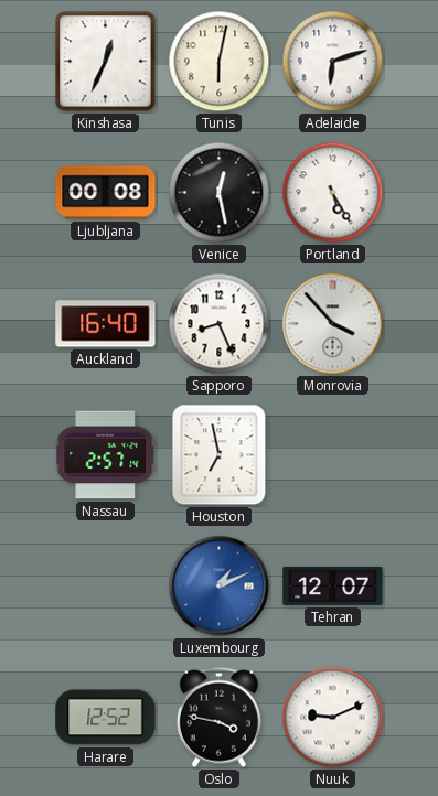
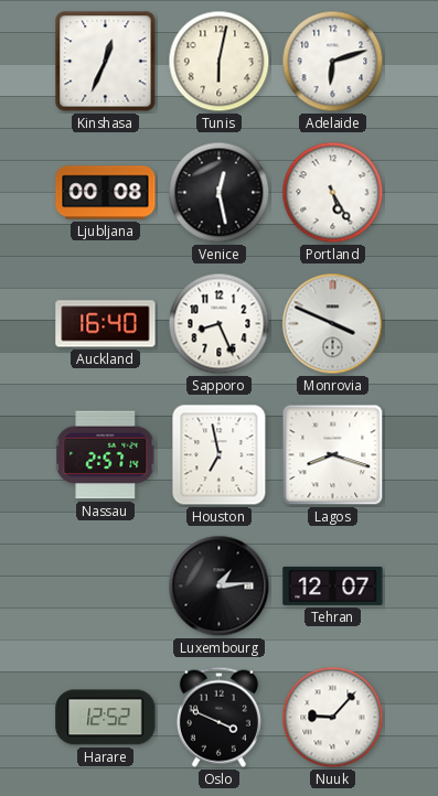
Monrovia: 3:53 -> 3:49 (333, 324)
Lagos: none -> 8:18 (333, 455)
Luxembourg: 1:11 -> 1:14 (220, 587)
Luxembourg dial: blue -> black (220, 587)
Oslo: 3:47 -> 3:49 (218, 717)
Nuuk: 9:11 -> 9:07 (333, 718)
